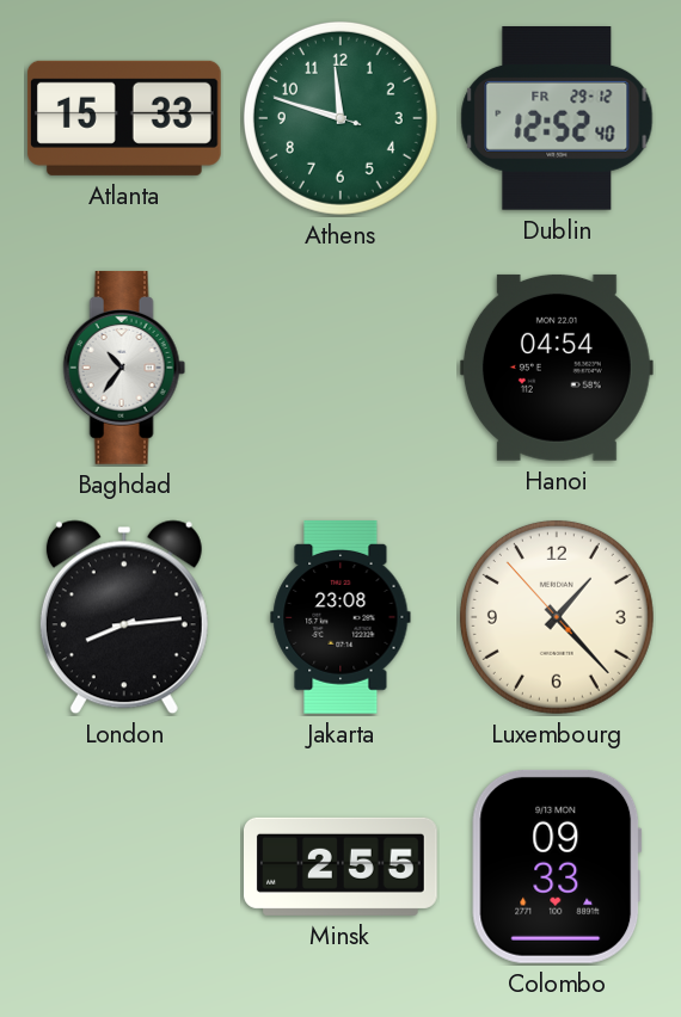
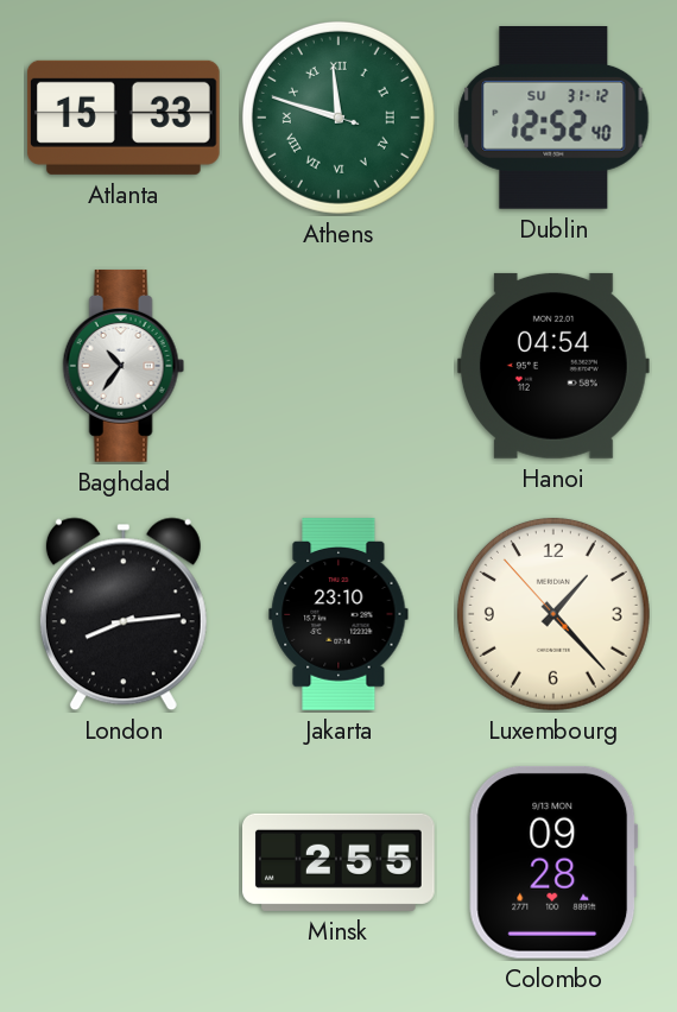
Athens numerals: Arabic -> Roman (338, 118)
Dublin date: FR 29-12 -> SU 31-12 (553, 119)
Jakarta: 23:08 -> 23:10 (338, 614)
Colombo: 09:33 -> 09:28 (553, 862)
